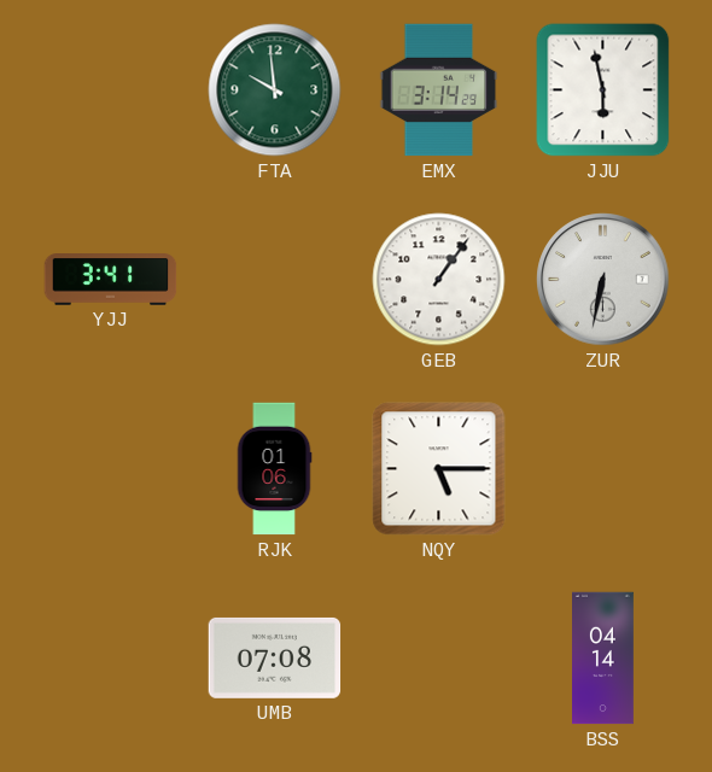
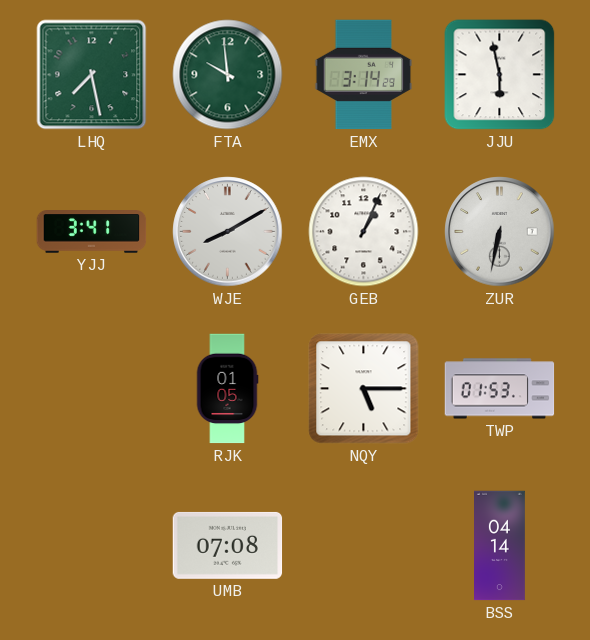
LHQ: none -> 7:28 (92, 75)
WJE: none -> 8:10 (228, 232)
GEB: 1:06 -> 1:04 (364, 232)
RJK: 01:06 -> 01:05 (227, 389)
TWP: none -> 01:53 (500, 389)
